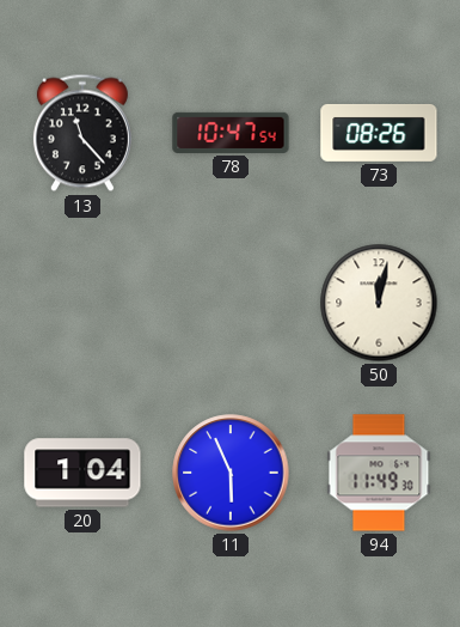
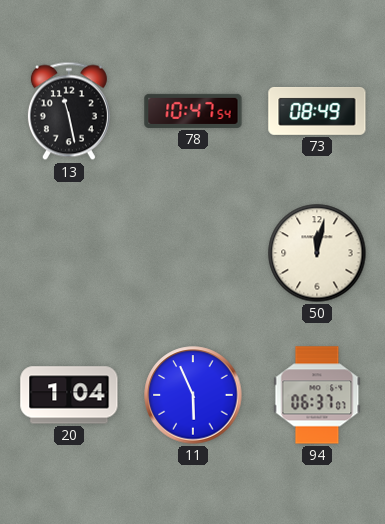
13: 11:23 -> 11:28 (69, 111)
73: 08:26 -> 08:49 (317, 111)
94: 11:49 -> 06:37 (317, 395)
